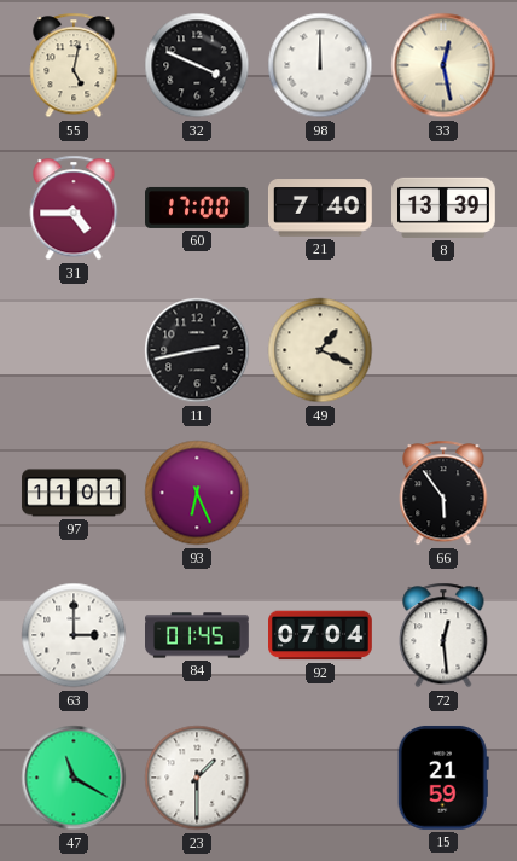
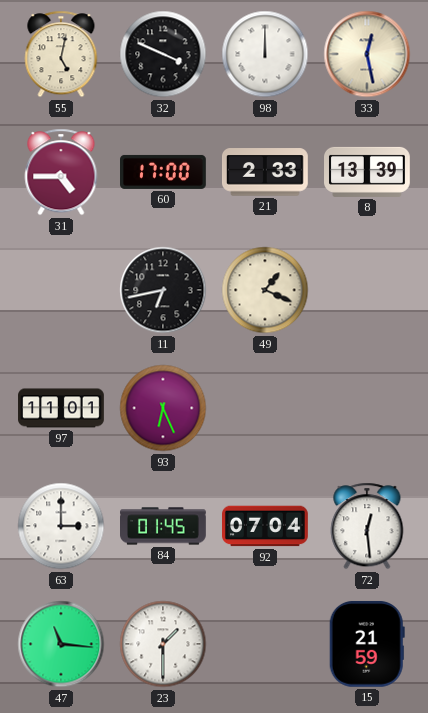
21: 7:40 -> 2:33 (266, 172)
11: 2:43 -> 6:43 (163, 290)
66: 5:54 -> none (443, 493)
47: 11:20 -> 11:16 (61, 644)
